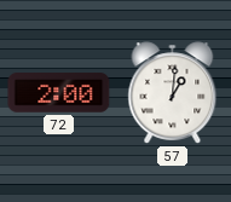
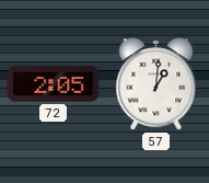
72: 2:00 -> 2:05 (54, 84)
